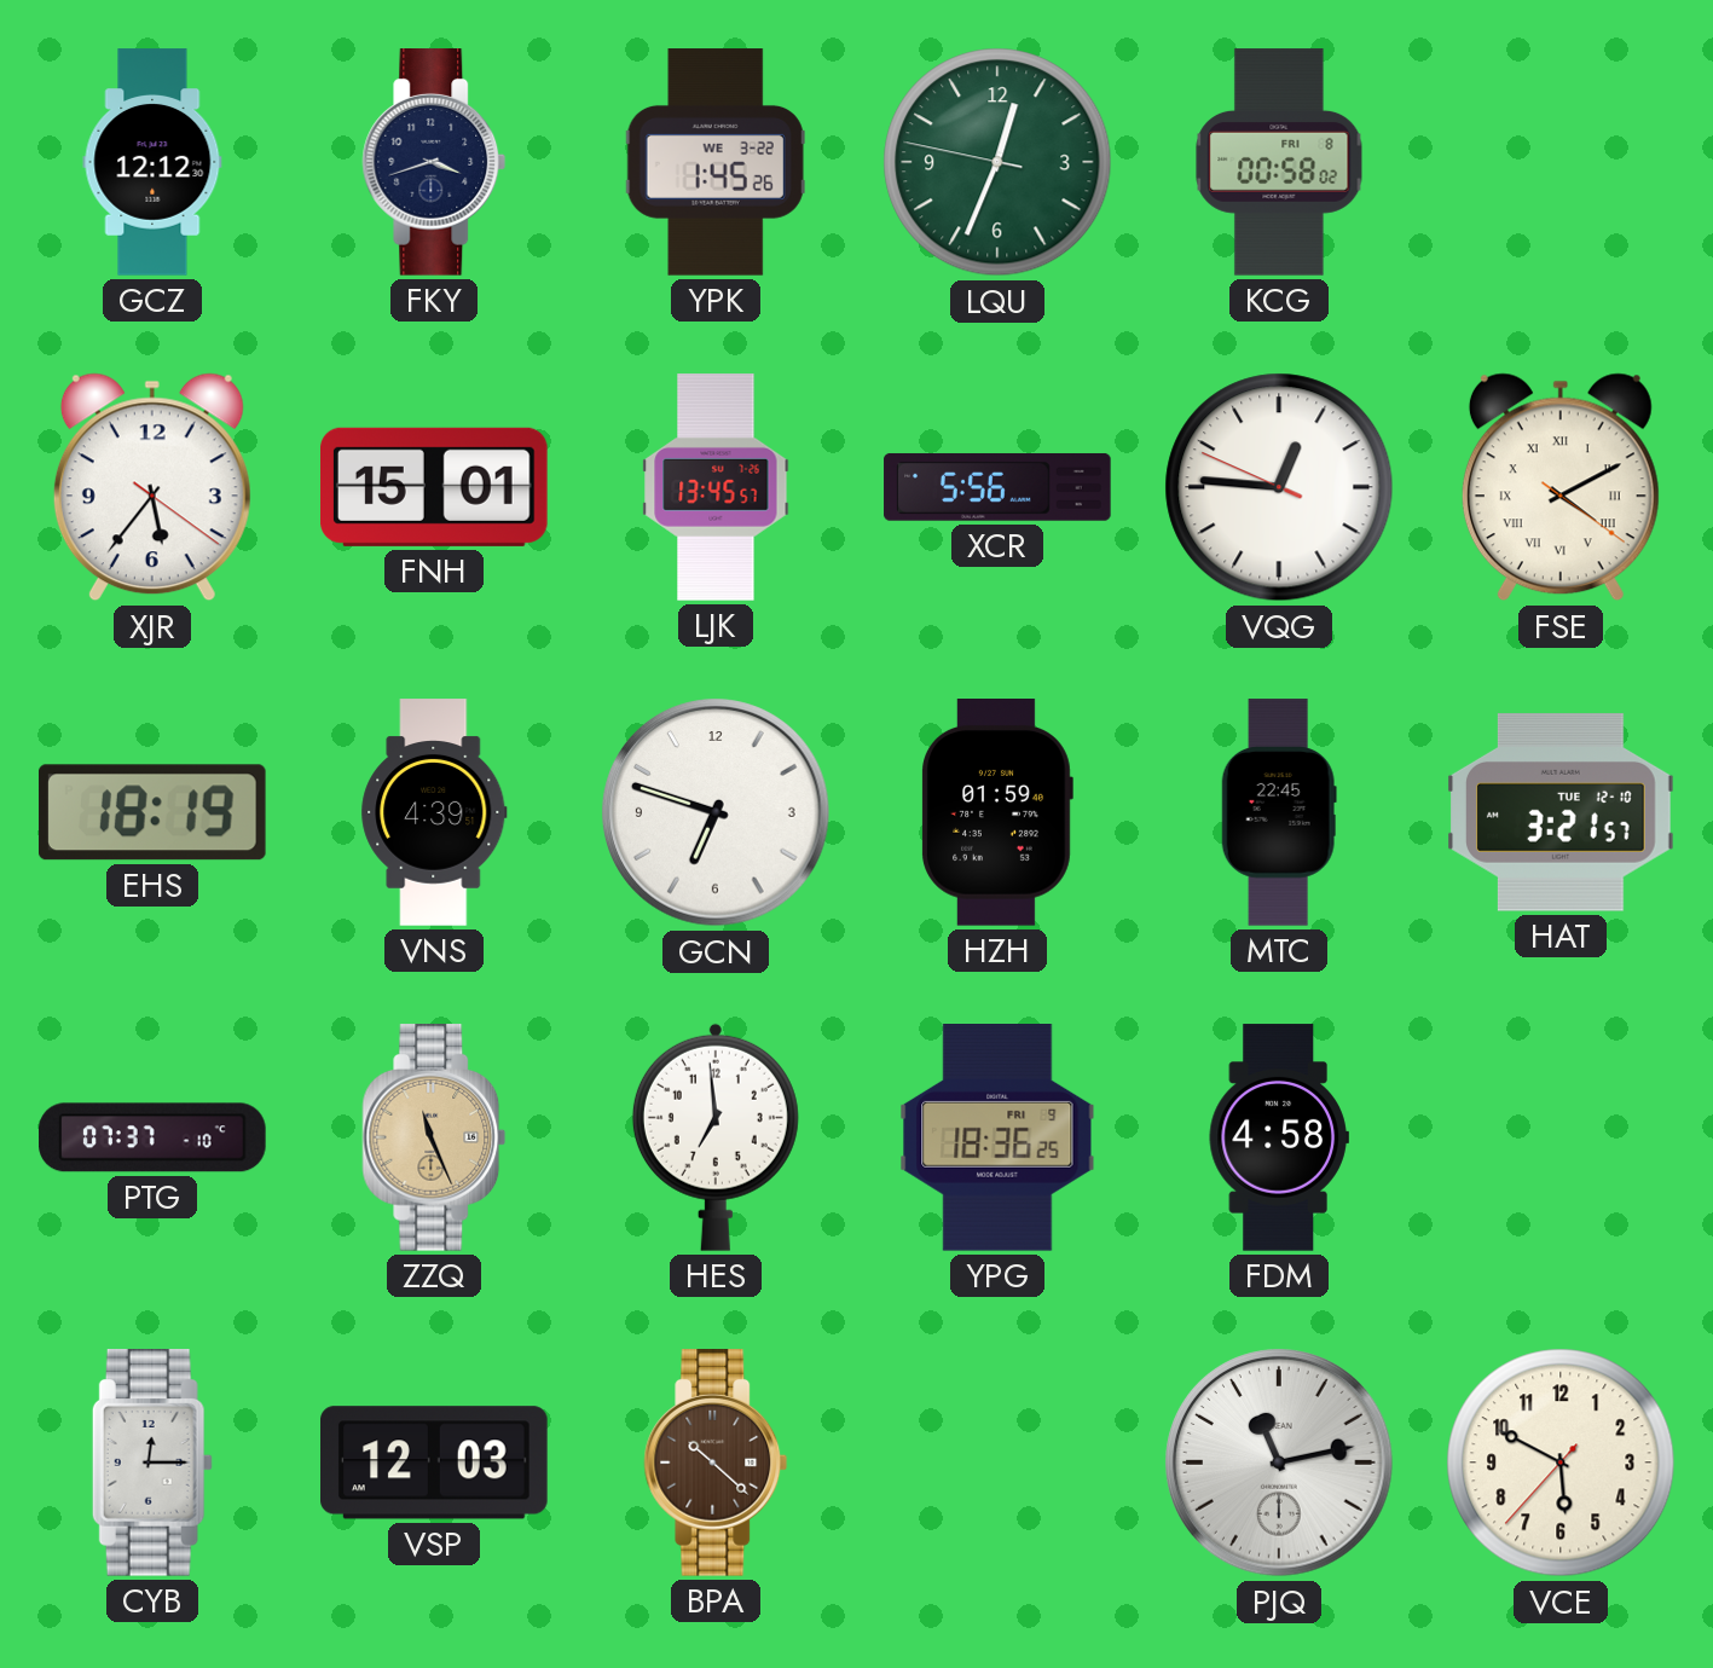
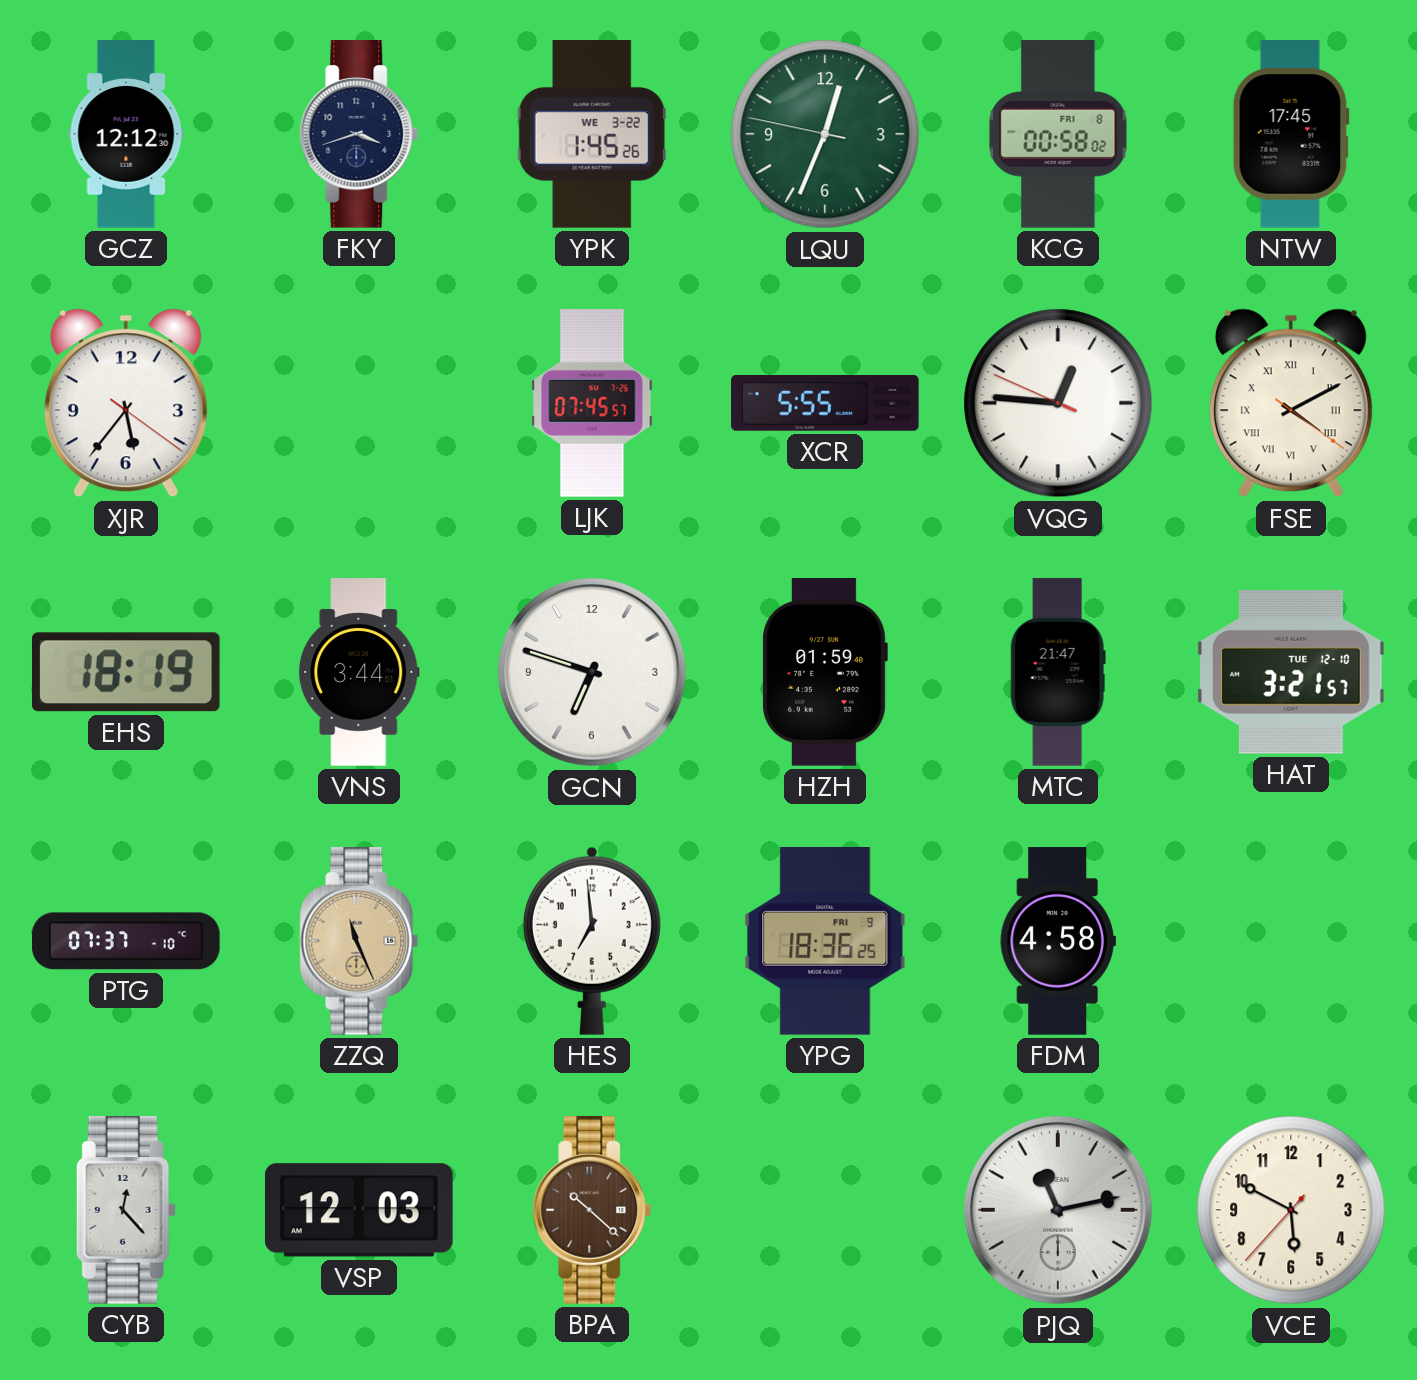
NTW: none -> 17:45 (1291, 135)
FNH: 15:01 -> none (435, 487)
LJK: 13:45 -> 07:45 (592, 403)
XCR: 5:56 -> 5:55 (825, 403)
VNS: 4:39 -> 3:44 (359, 672)
MTC: 22:45 -> 21:47 (1058, 672)
CYB: 12:15 -> 12:23 (126, 1211)
